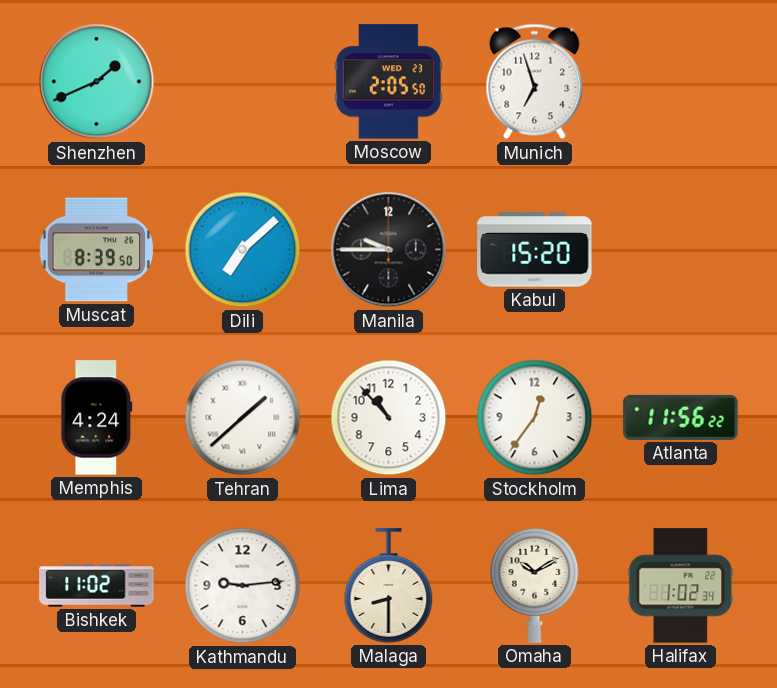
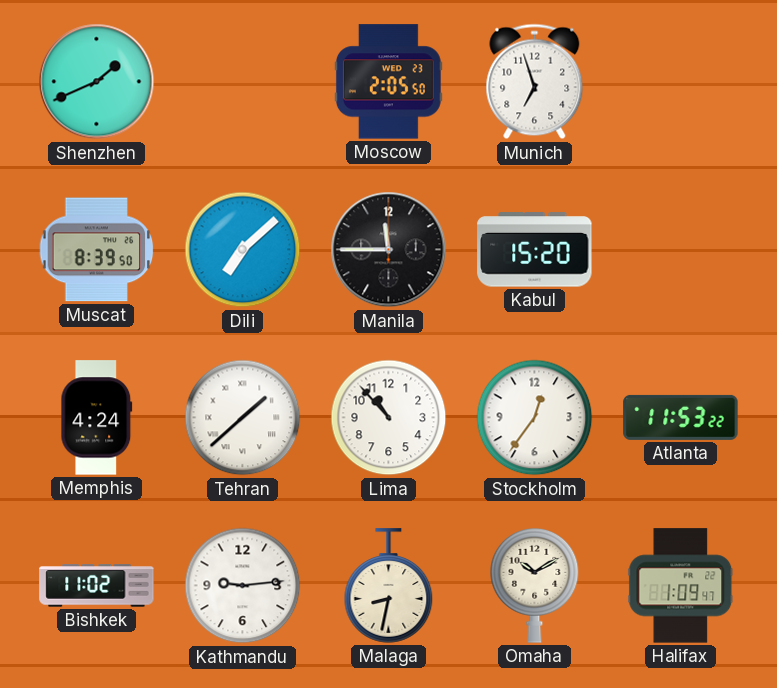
Manila: 9:45 -> 11:45 (389, 250)
Atlanta: 11:56 -> 11:53 (681, 417)
Malaga: 8:30 -> 8:32 (389, 586)
Halifax: 1:02 -> 1:09 (681, 586)
